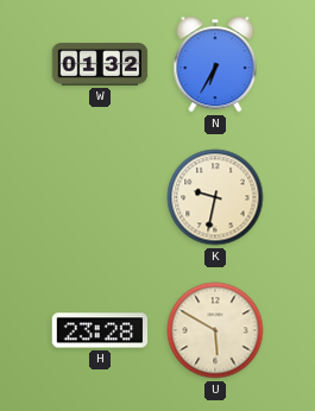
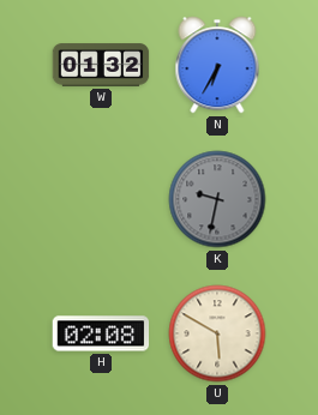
K dial: cream -> grey (217, 199)
H: 23:28 -> 02:08 (101, 333)
